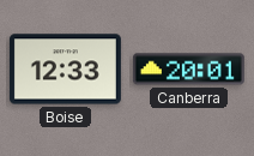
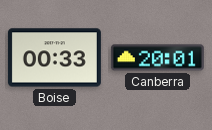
Boise: 12:33 -> 00:33 (54, 58)
